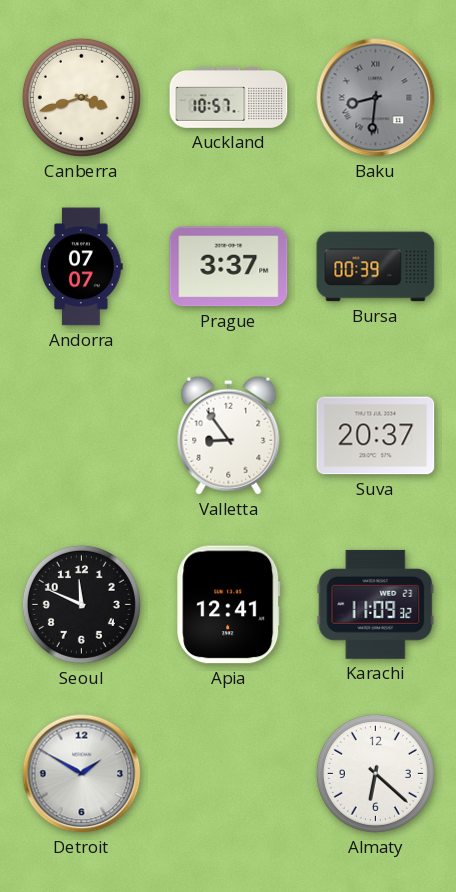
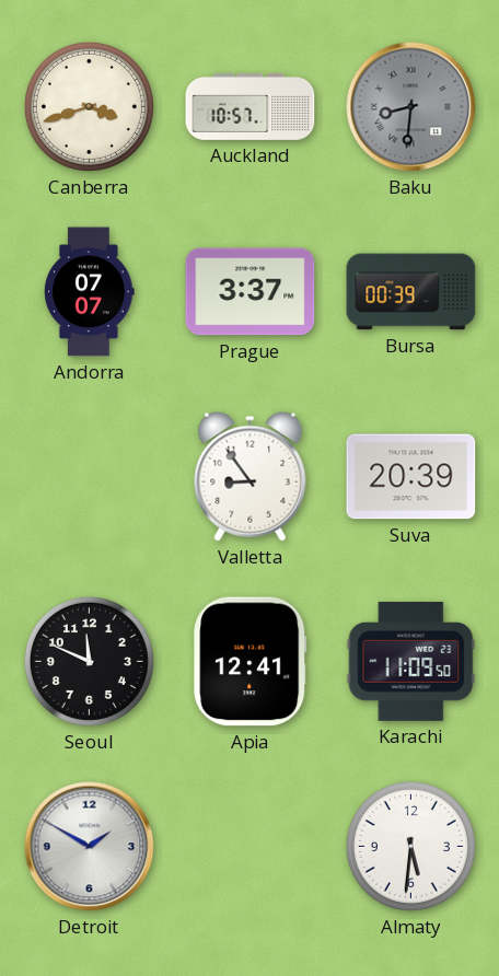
Suva: 20:37 -> 20:39 (411, 477)
Karachi: 11:09:32 -> 11:09:50 (411, 661)
Almaty: 6:22 -> 5:31 (410, 846)
